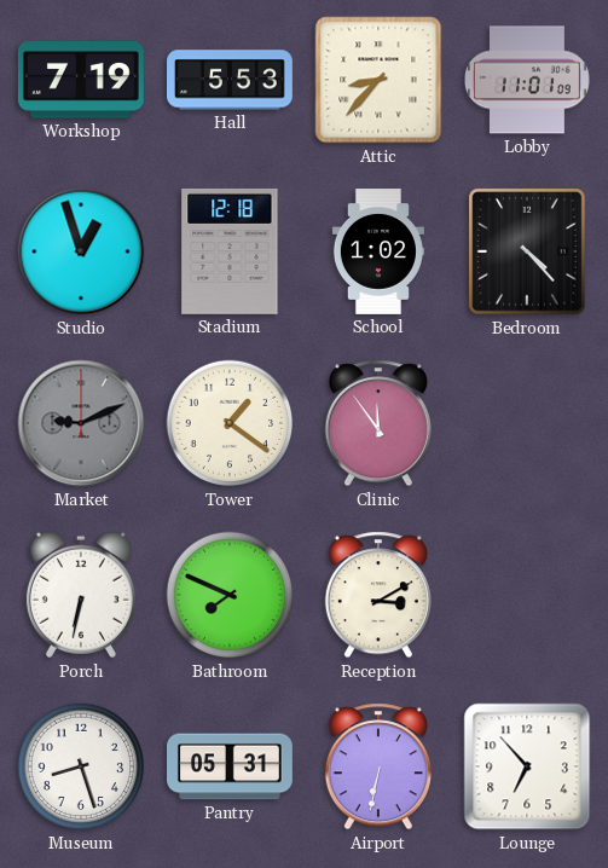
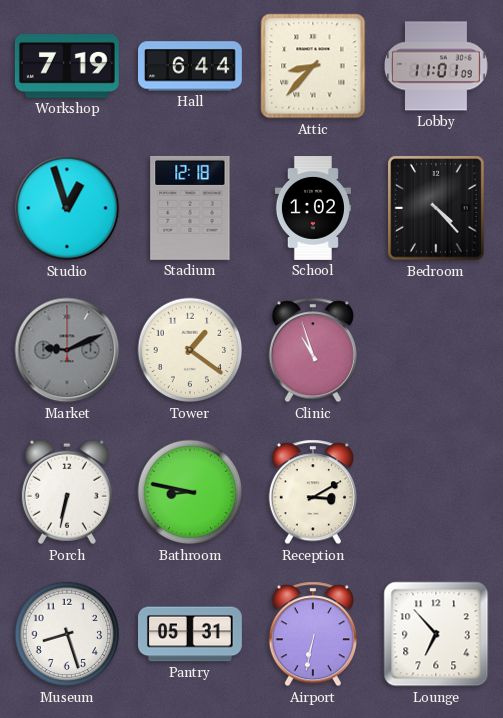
Hall: 5:53 -> 6:44 (191, 66)
Clinic: 11:54 -> 10:57 (313, 350)
Bathroom: 7:49 -> 8:47 (190, 492)
